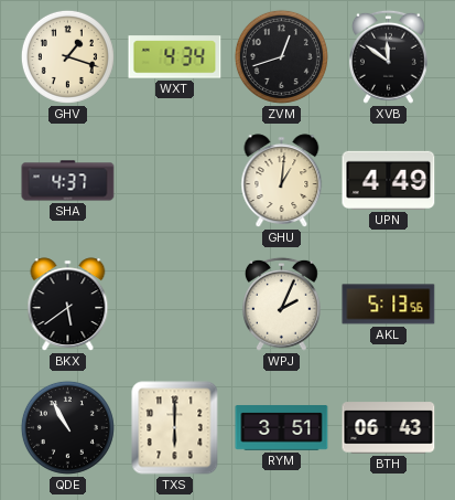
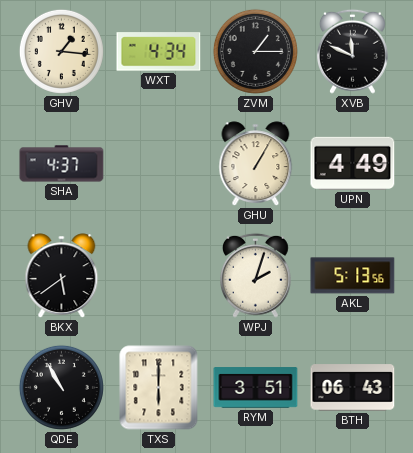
GHV: 1:18 -> 1:16 (61, 51)
ZVM: 12:42 -> 1:15 (255, 51)
XVB: 11:51 -> 11:49 (353, 51)
GHU: 1:01 -> 1:05 (256, 164)
WPJ: 2:04 -> 2:03 (256, 275)
